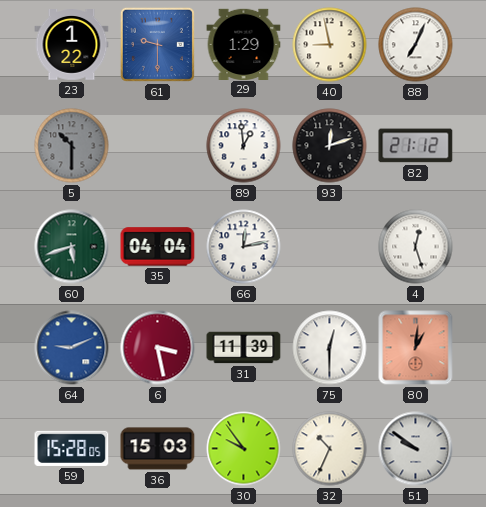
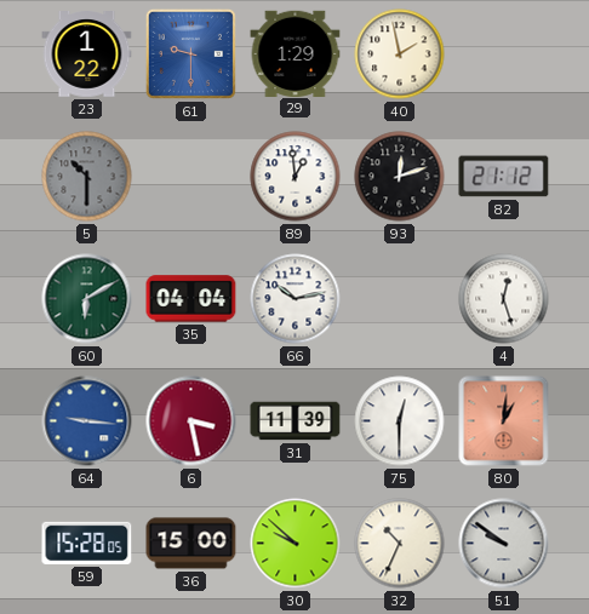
40: 8:58 -> 1:58 (400, 54)
88: 7:04 -> none (416, 45)
60: 5:42 -> 6:10 (87, 299)
66: 12:13 -> 10:13 (296, 299)
64: 9:11 -> 9:16 (87, 421)
36: 15:03 -> 15:00 (191, 544)
30: 9:54 -> 9:52 (296, 544)
